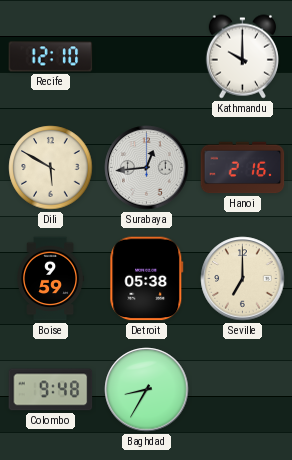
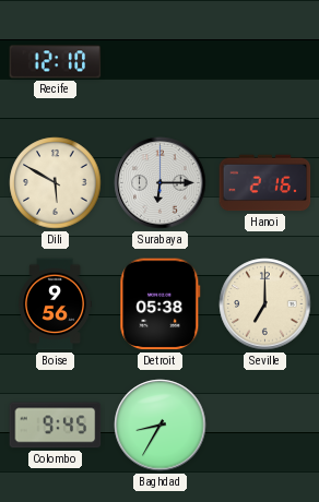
Kathmandu: 10:00 -> none (242, 57)
Surabaya: 12:44 -> 6:15 (161, 183)
Boise: 9:59 -> 9:56 (56, 304)
Colombo: 9:48 -> 9:45 (56, 426)
